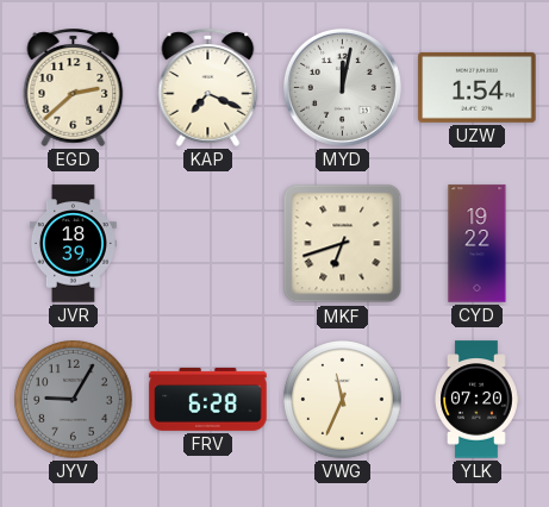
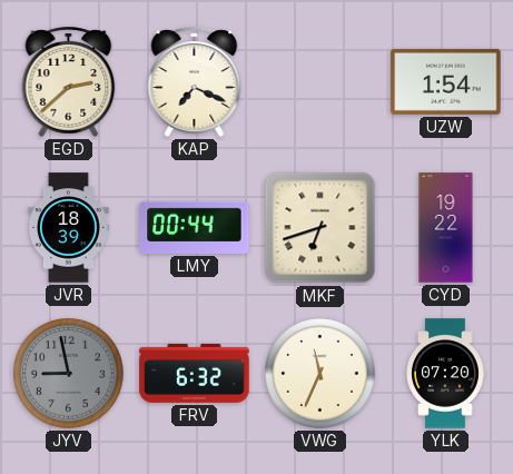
MYD: 12:02 -> none (342, 87)
LMY: none -> 00:44 (195, 227)
JYV: 9:05 -> 8:58 (69, 374)
FRV: 6:28 -> 6:32 (195, 373)
